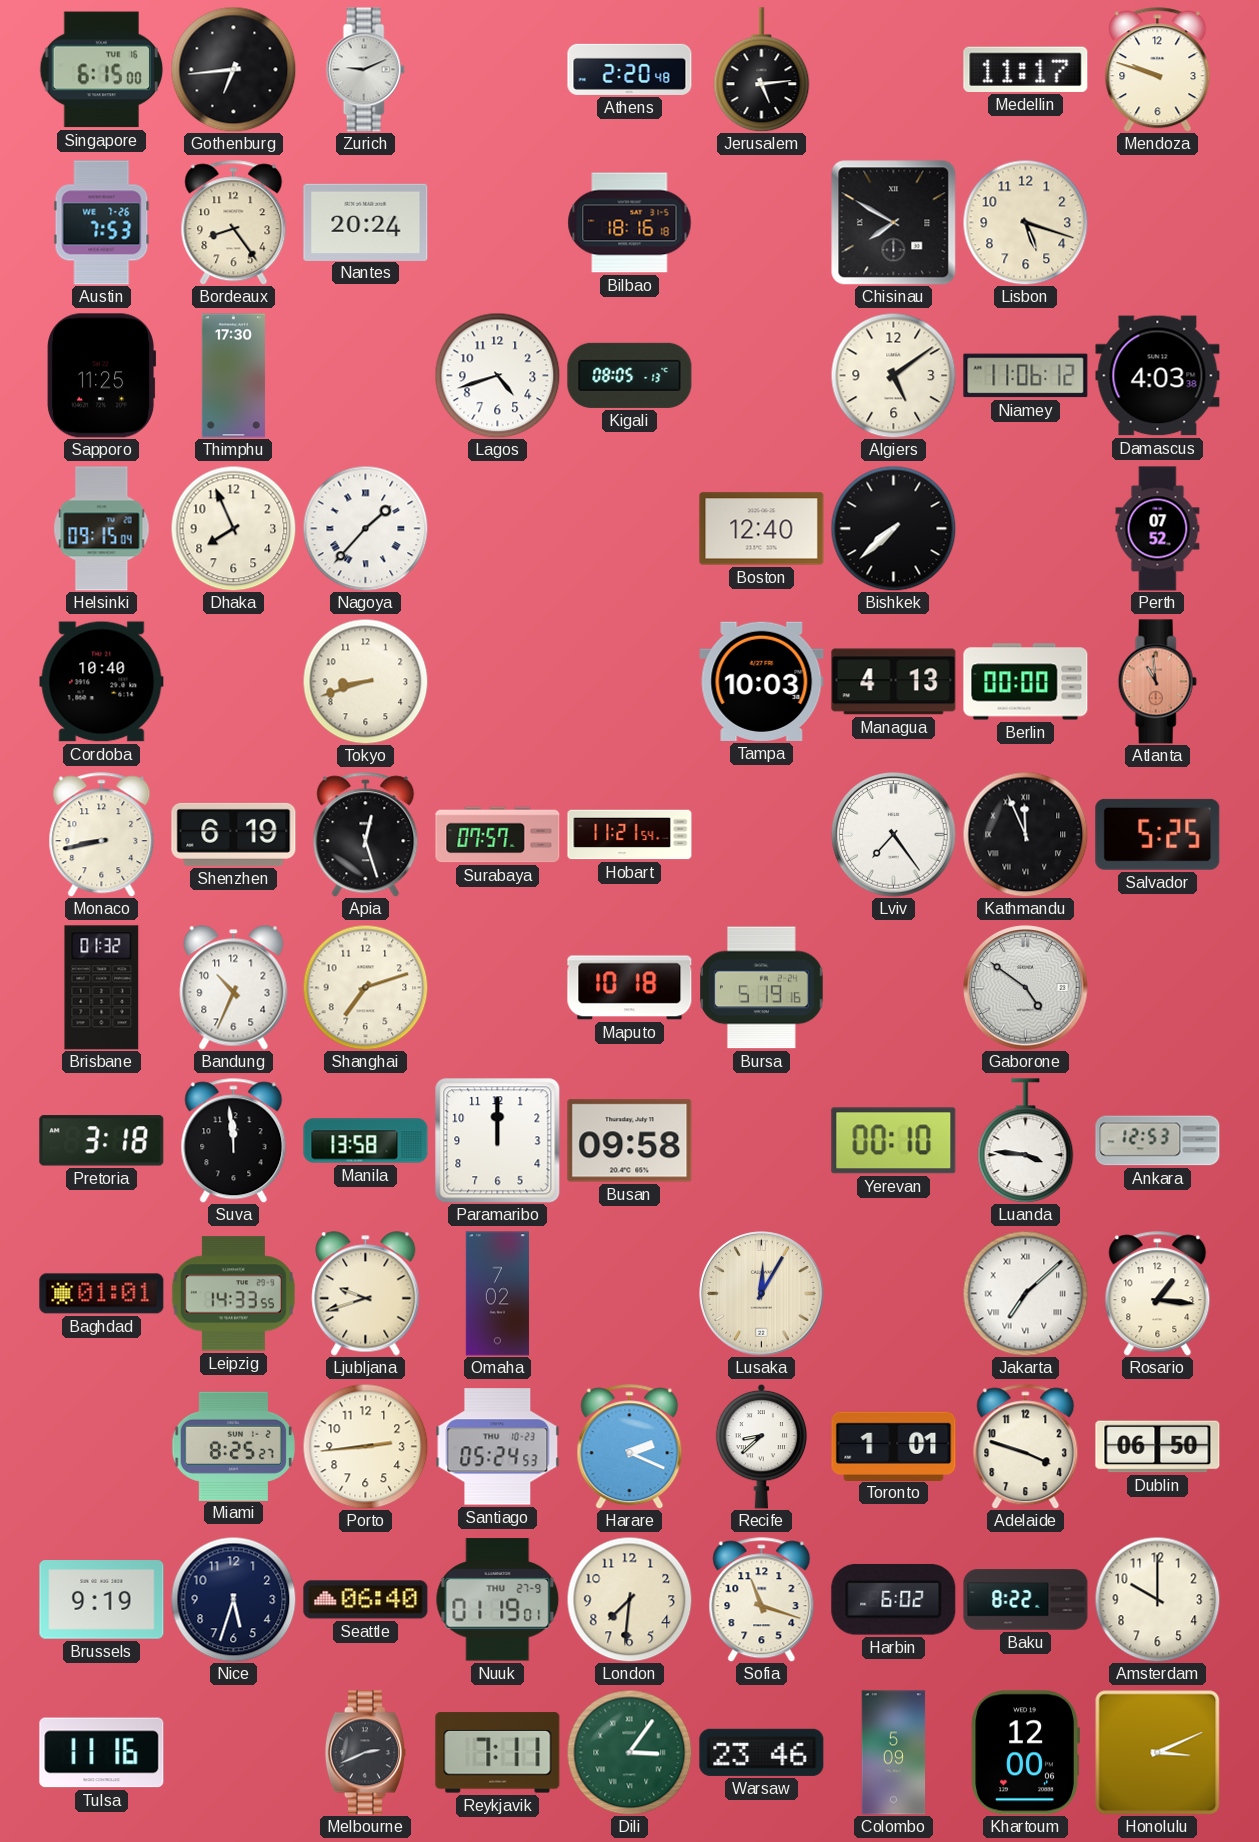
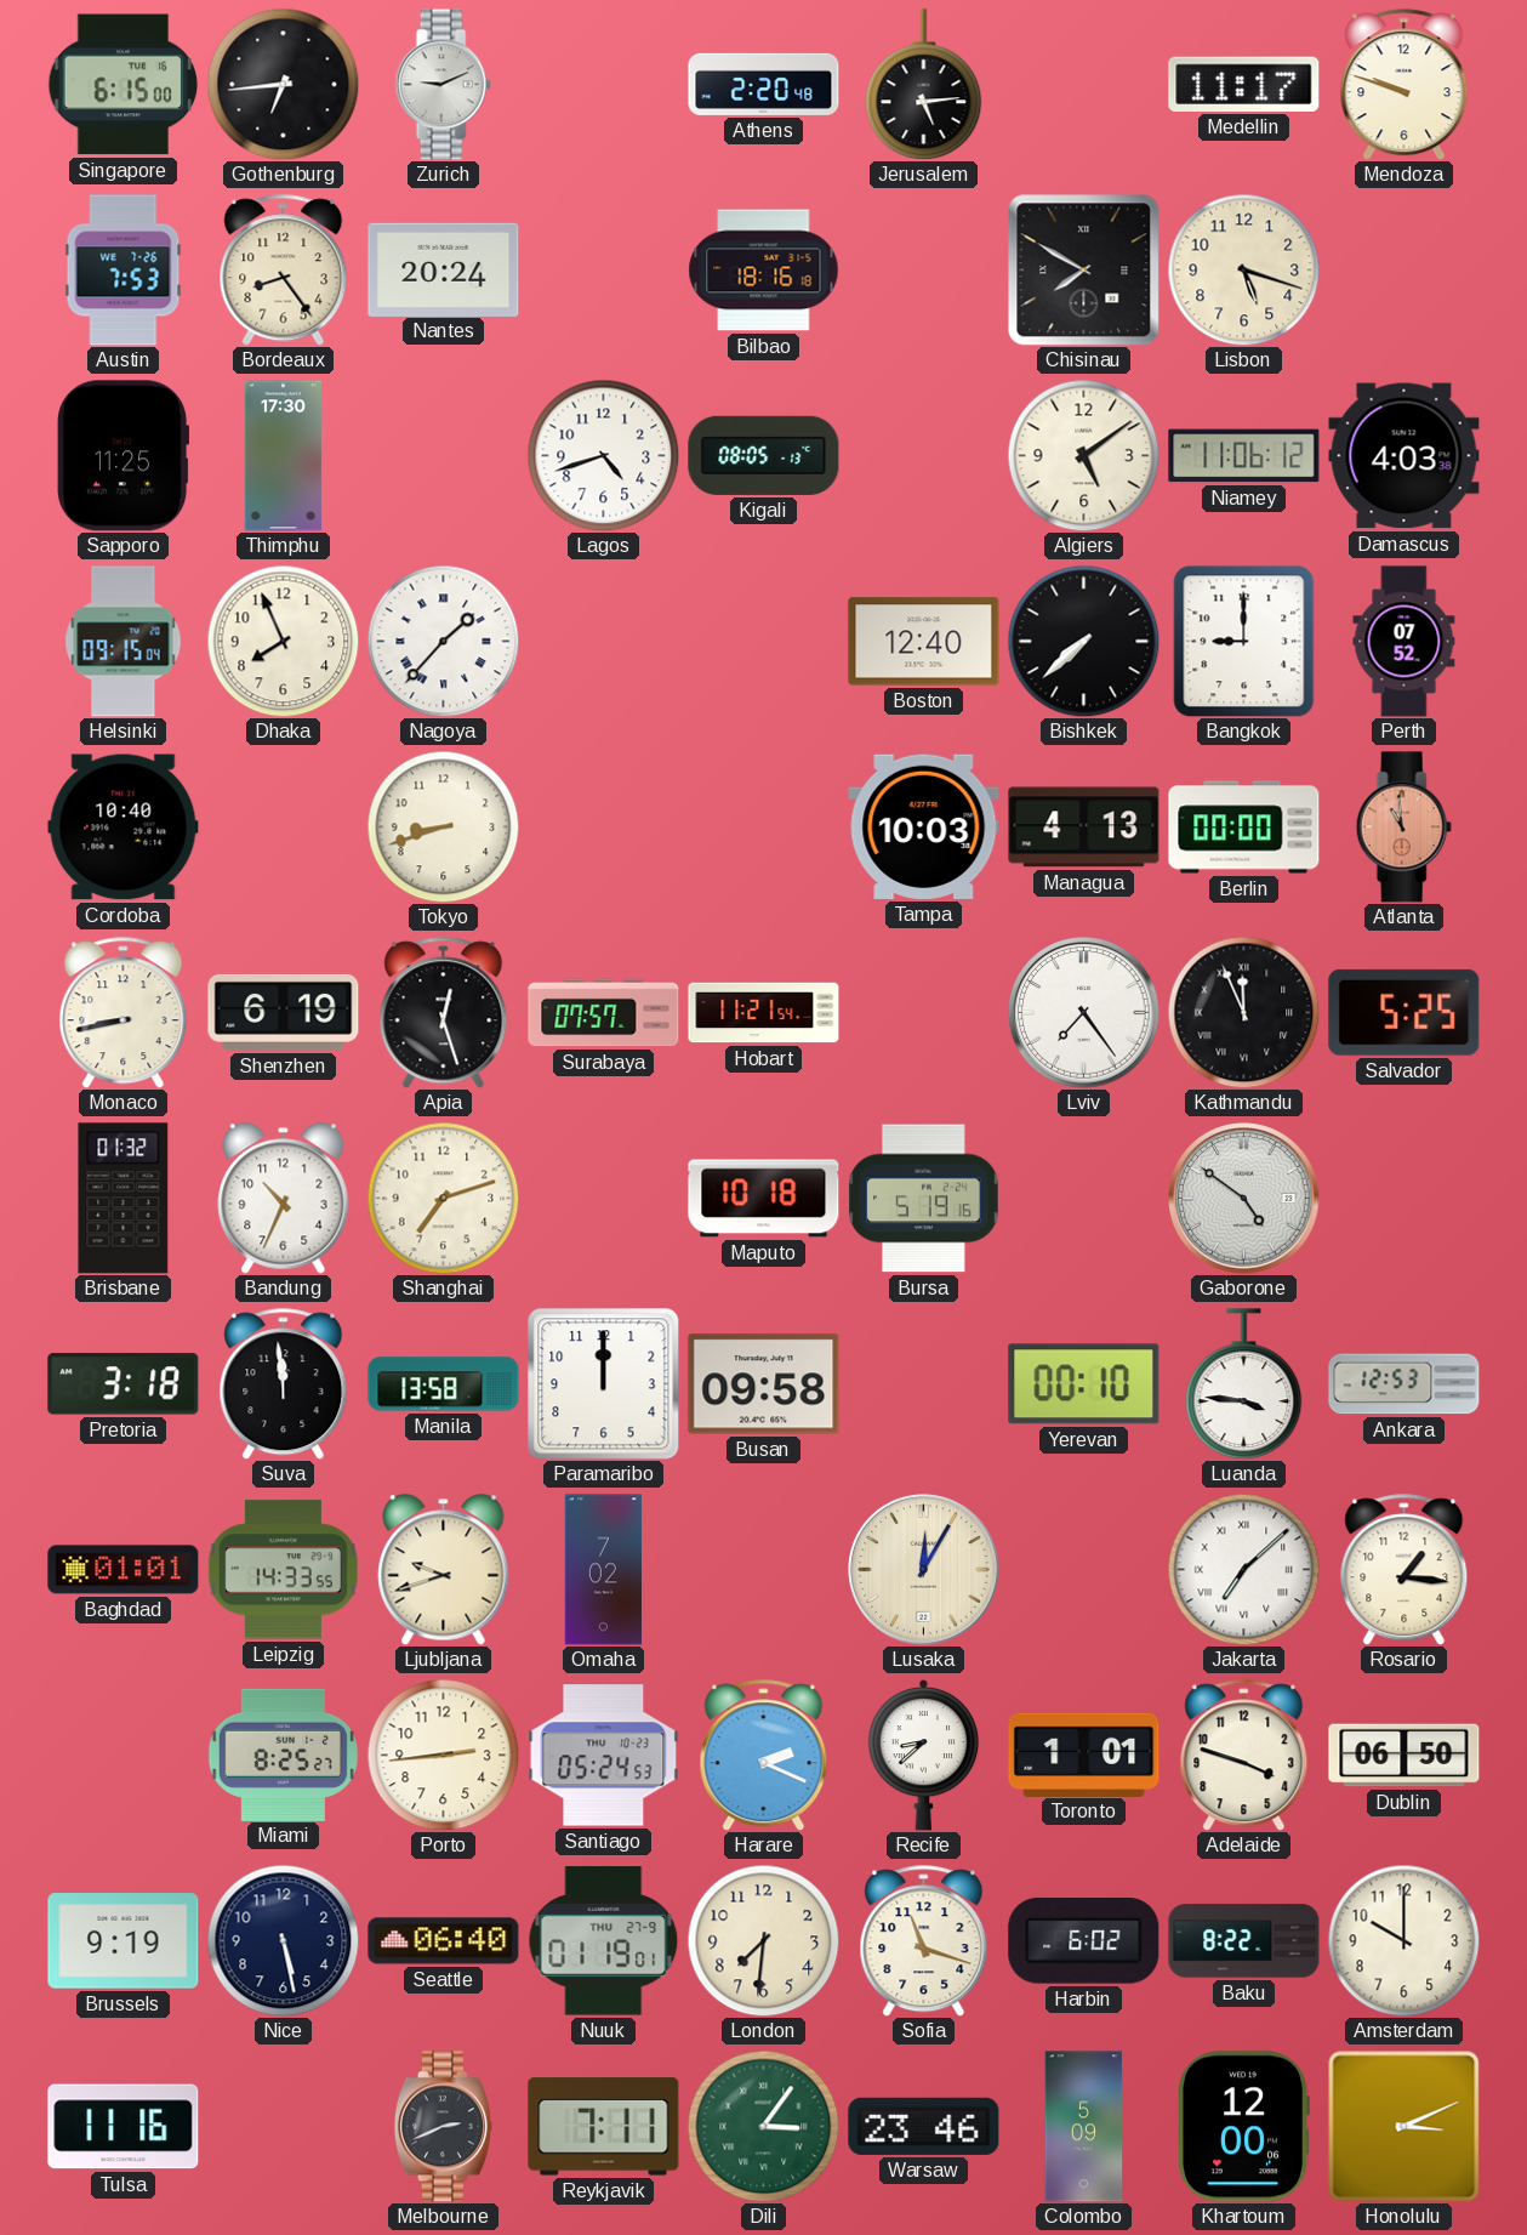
Bangkok: none -> 9:00 (1244, 641)
Nice: 5:33 -> 5:28 (283, 1940)
